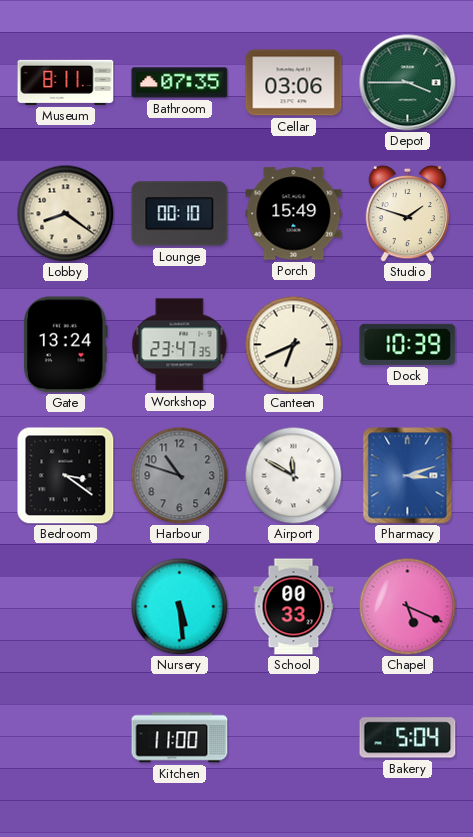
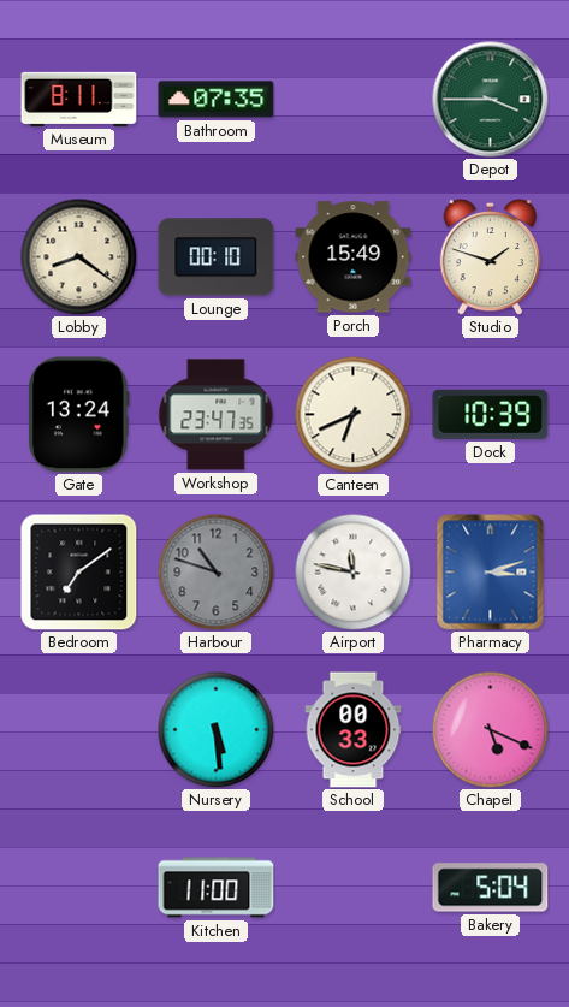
Cellar: 03:06 -> none (294, 83)
Bedroom: 3:21 -> 7:09 (79, 573)
Airport: 11:50 -> 11:47 (352, 571)
